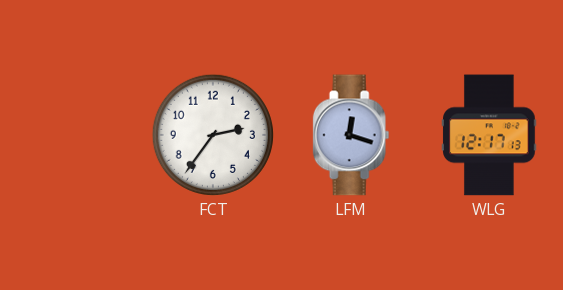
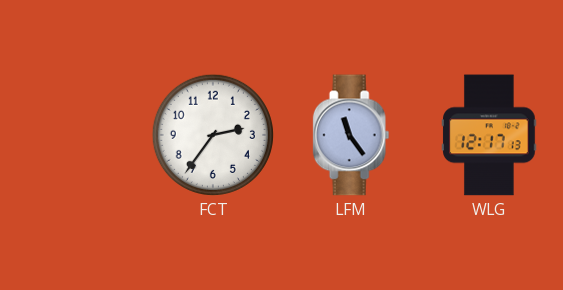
LFM: 12:18 -> 11:24 (351, 135)
